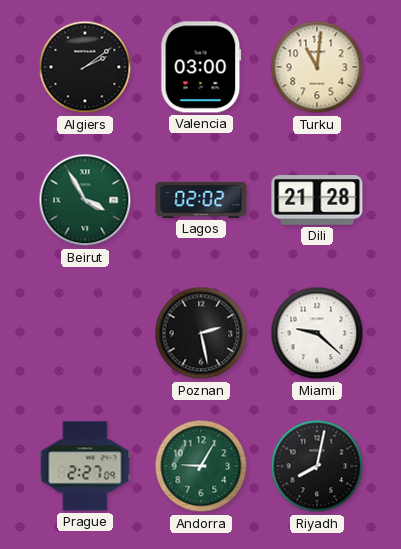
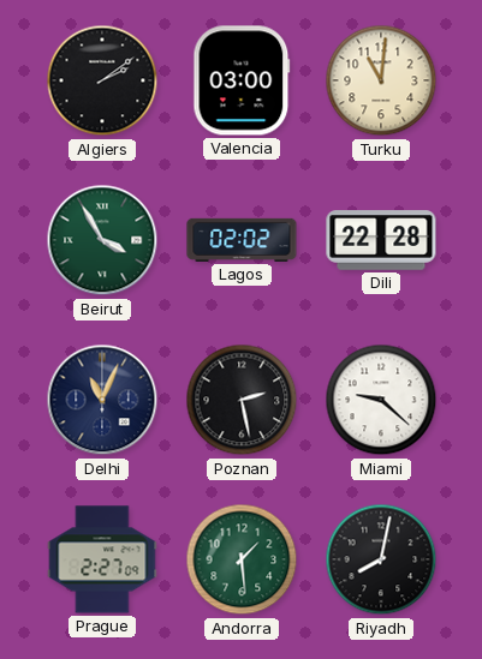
Dili: 21:28 -> 22:28 (381, 240)
Delhi: none -> 11:04 (102, 400)
Andorra: 9:05 -> 1:29 (242, 559)
